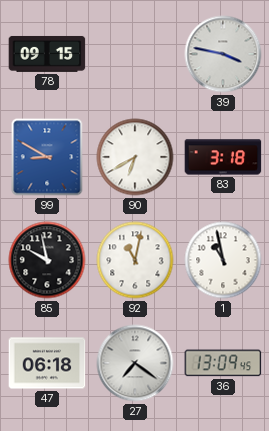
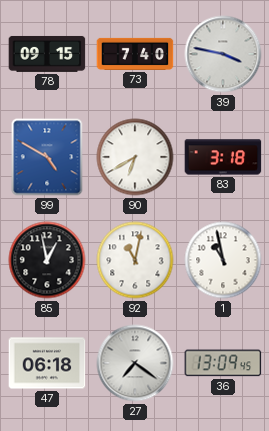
73: none -> 7:40 (135, 54)
99: 8:50 -> 4:50 (47, 157)
85: 9:58 -> 12:58 (47, 260)
